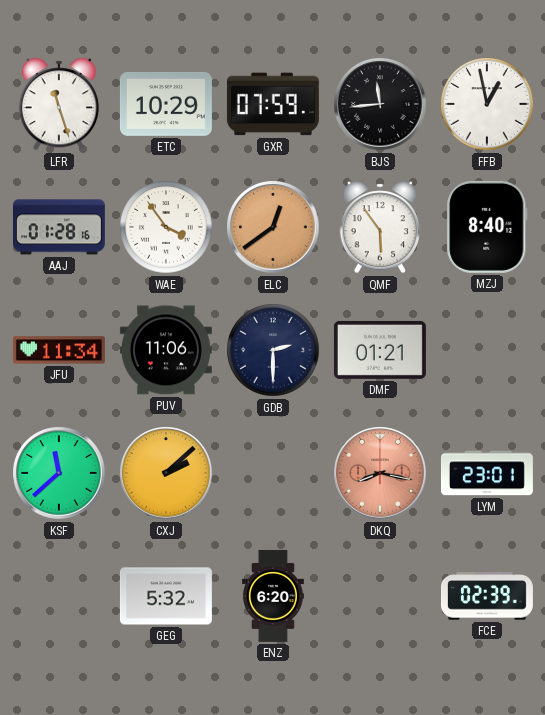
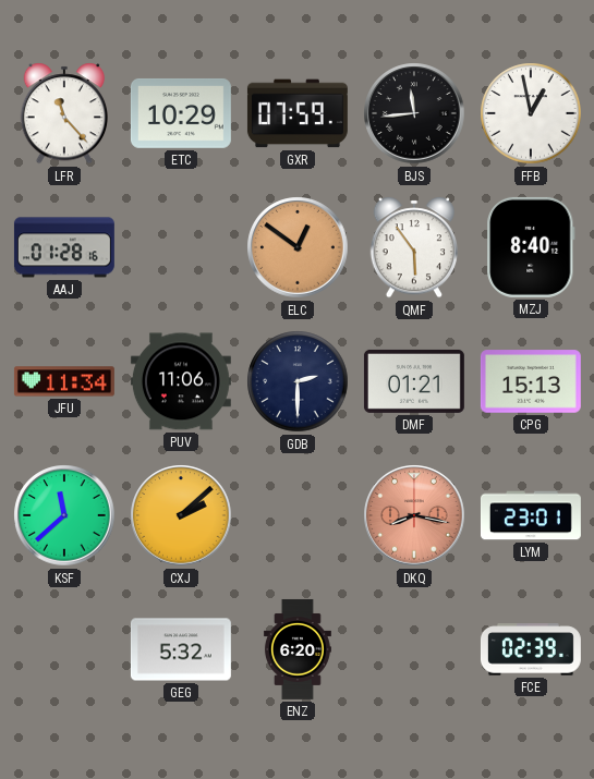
LFR: 11:27 -> 11:23 (63, 113)
WAE: 3:54 -> none (166, 227)
ELC: 12:39 -> 12:51 (298, 247)
CPG: none -> 15:13 (531, 381)
